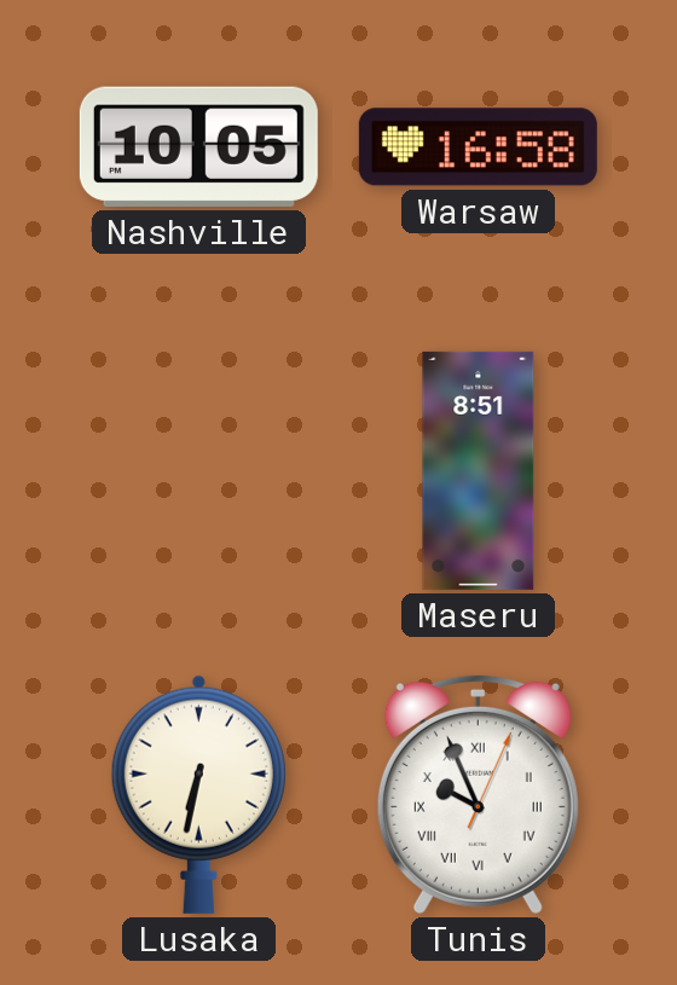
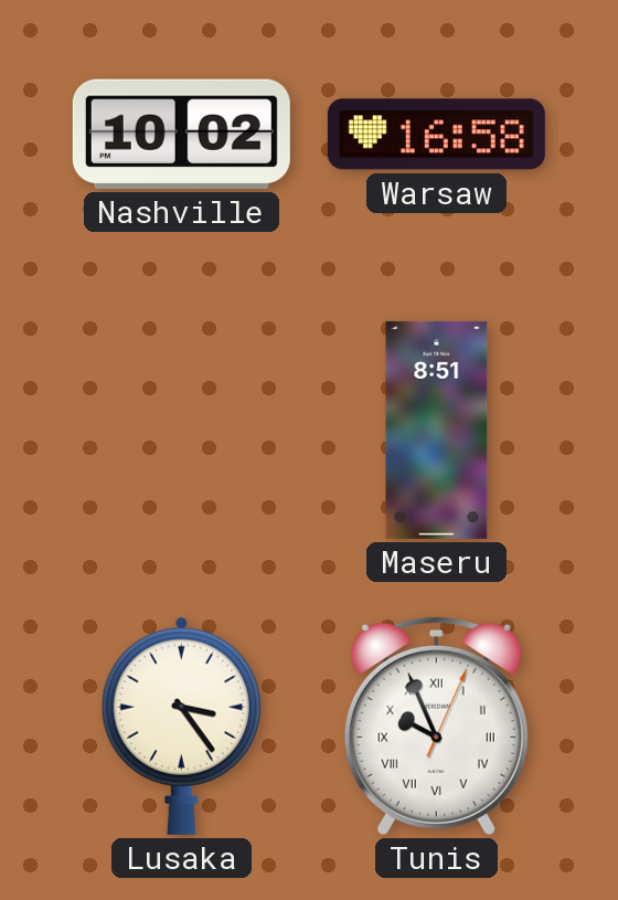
Nashville: 10:05 -> 10:02 (181, 134)
Lusaka: 6:32 -> 3:24 (181, 726)
